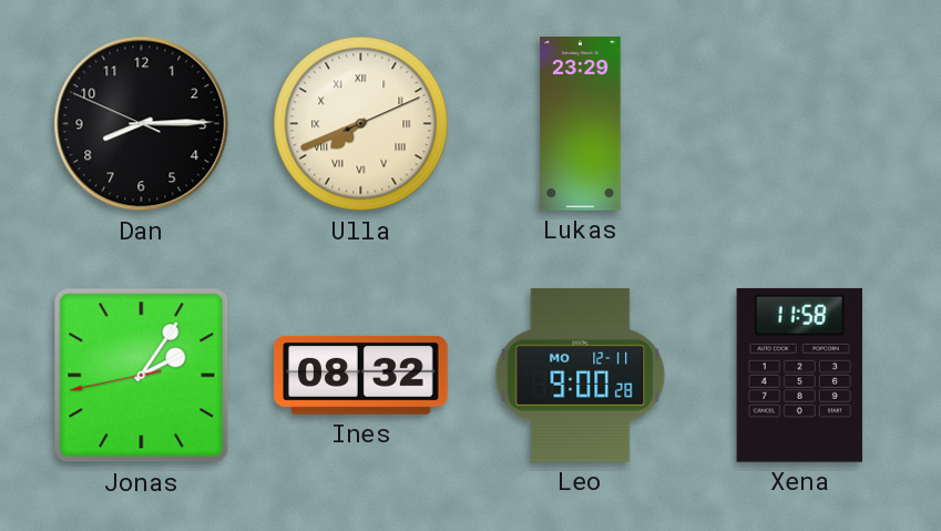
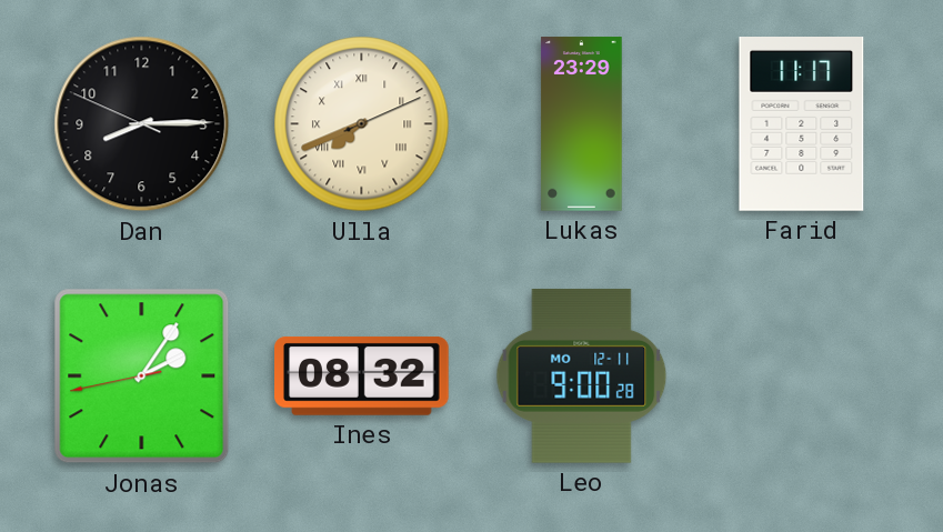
Farid: none -> 11:17 (802, 124)
Xena: 11:58 -> none (799, 375)
